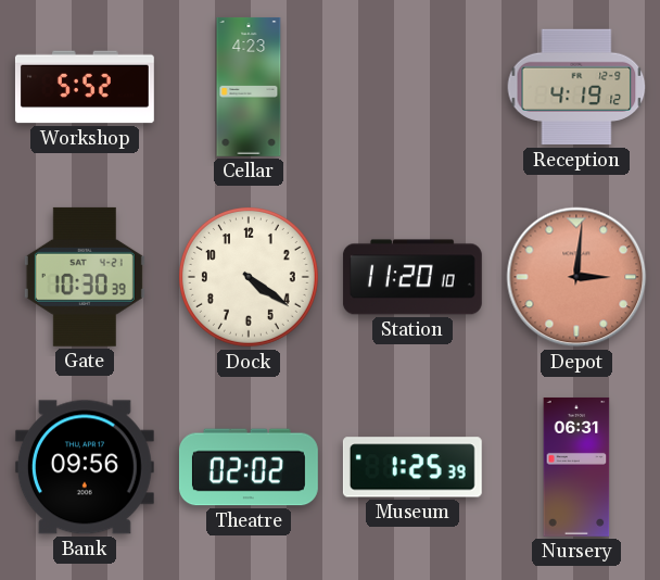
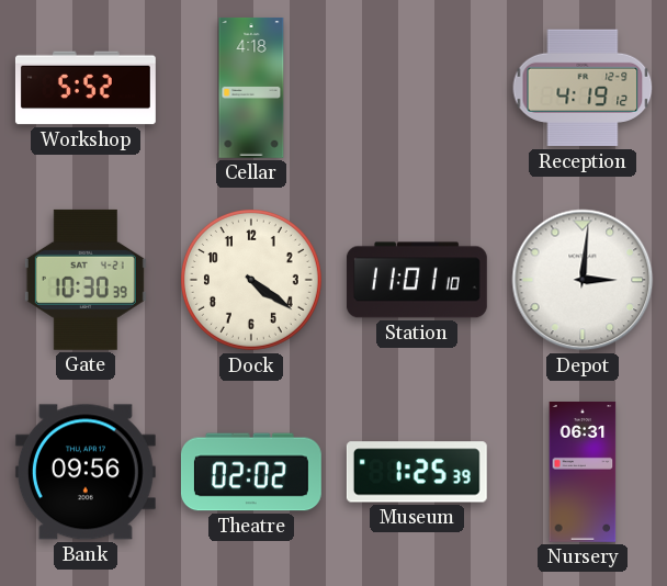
Cellar: 4:23 -> 4:18 (251, 88)
Station: 11:20 -> 11:01 (417, 280)
Depot dial: salmon -> white (583, 280)
